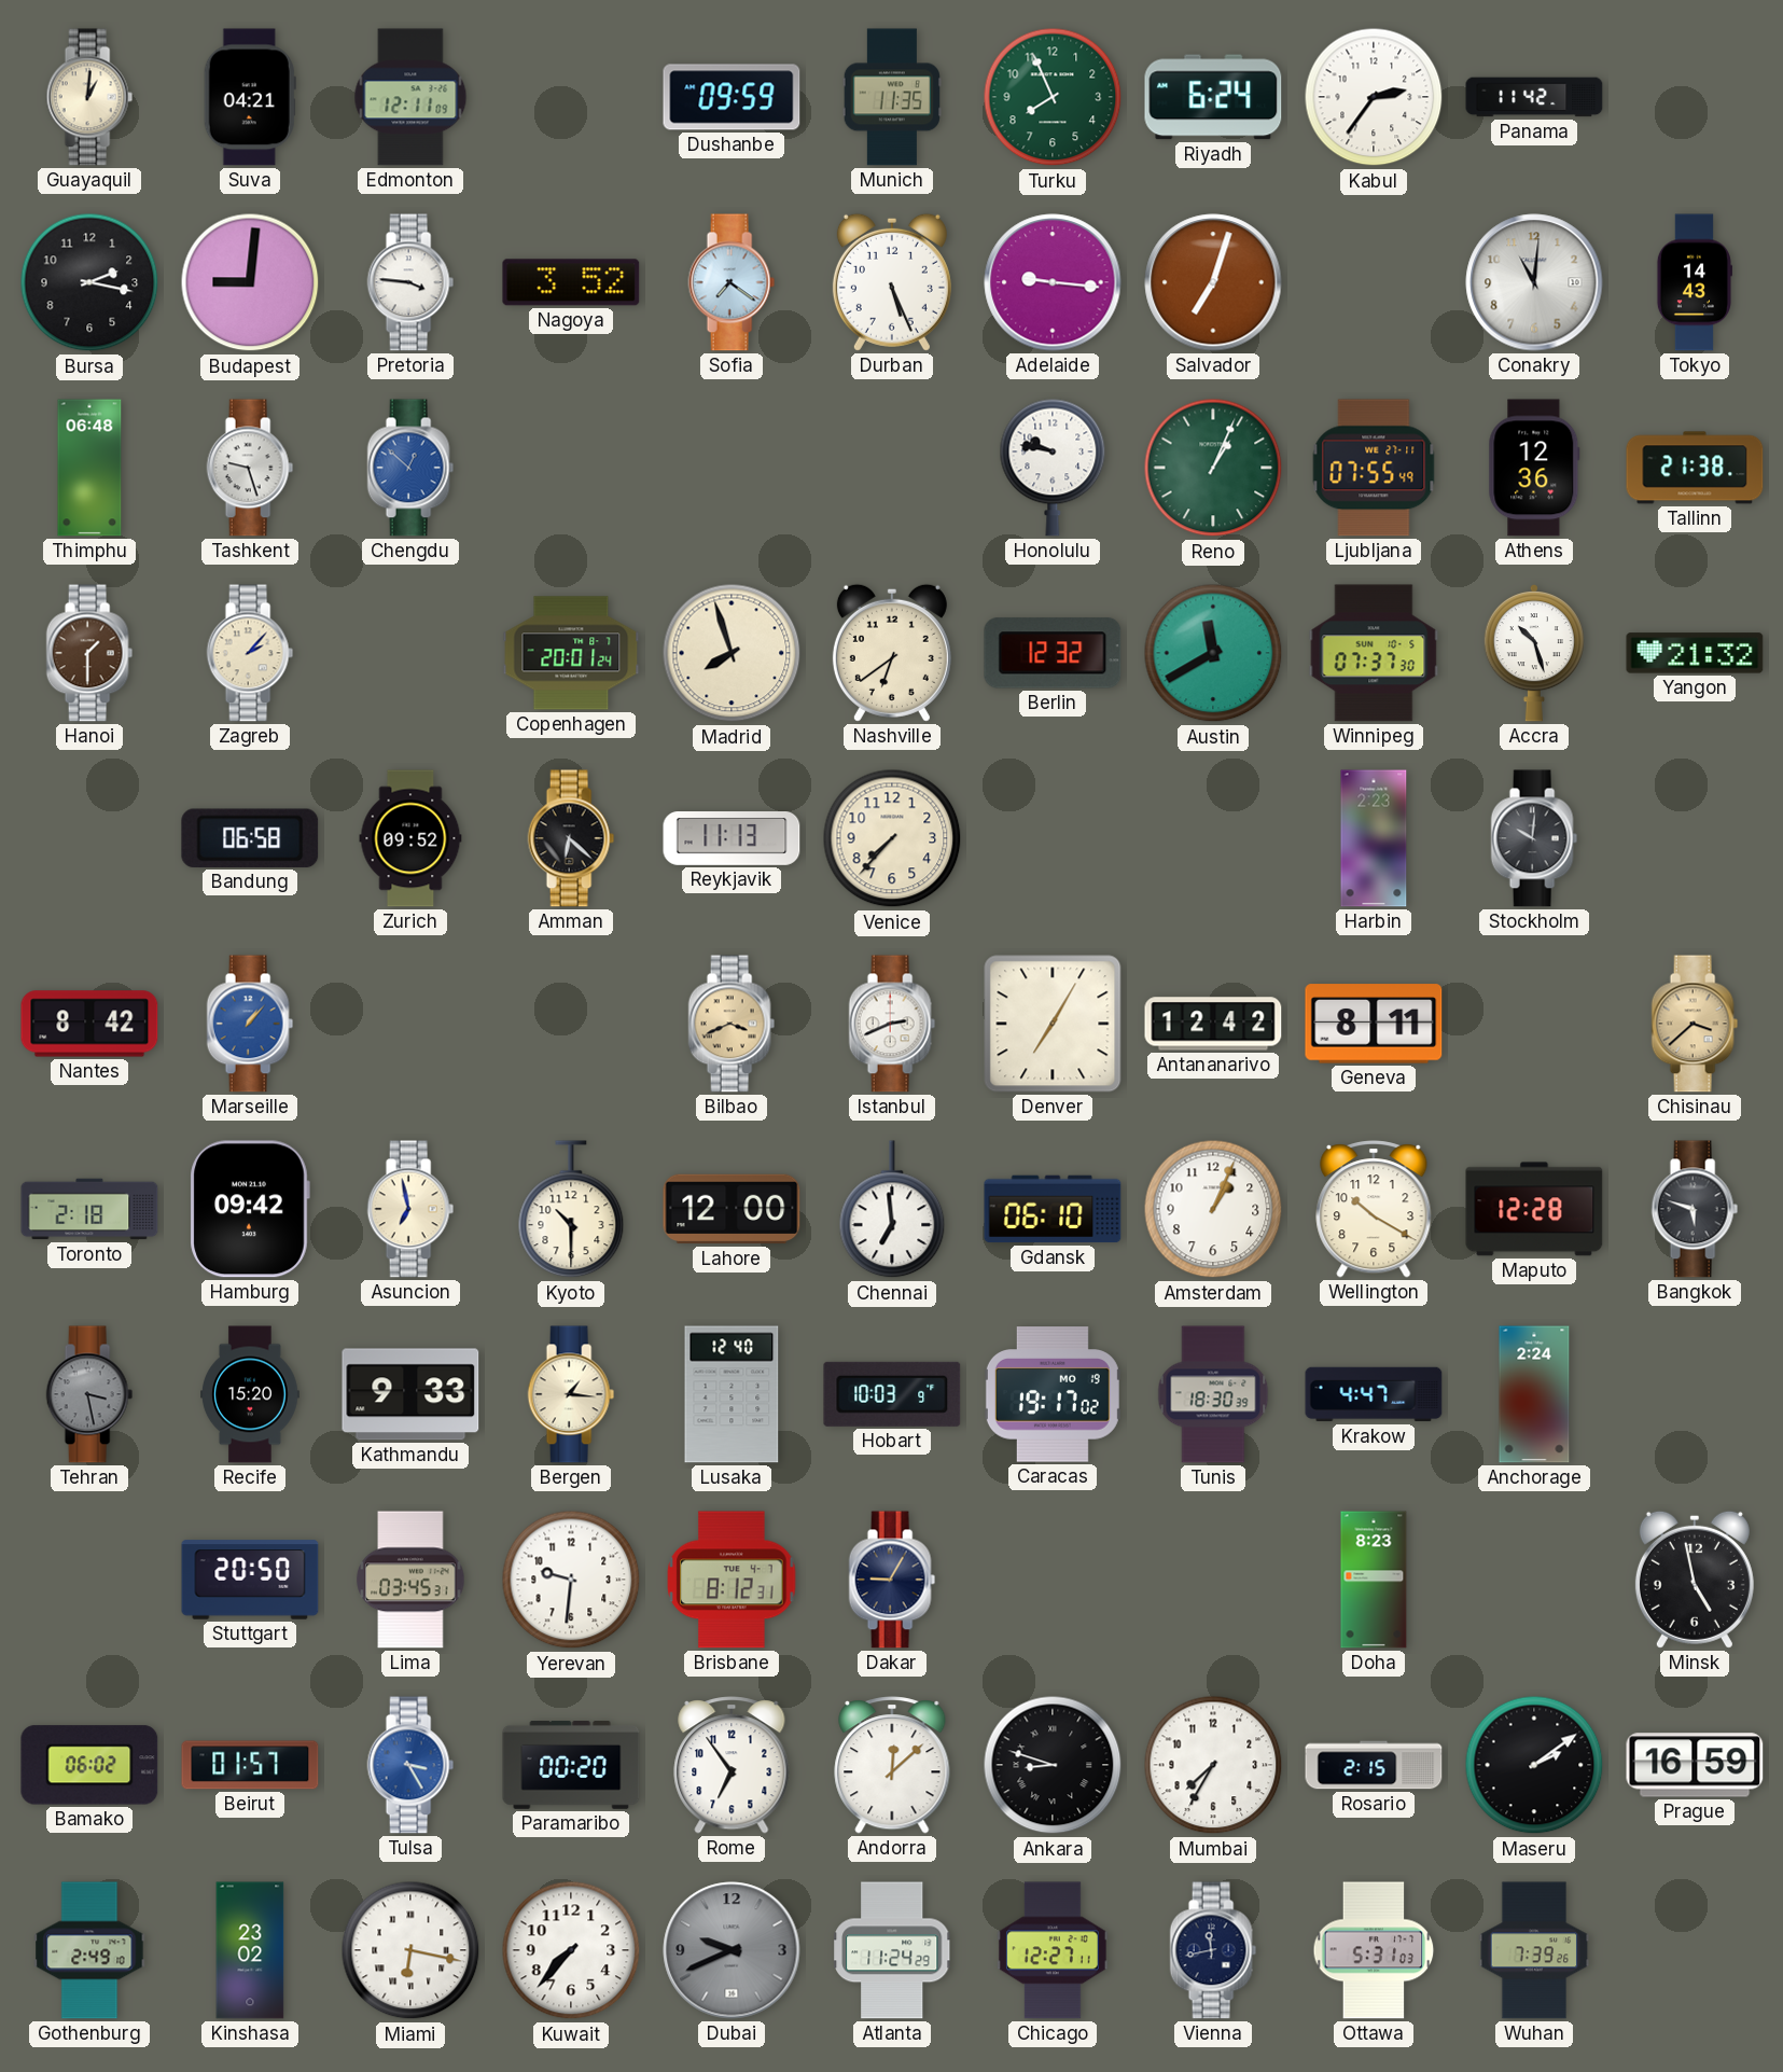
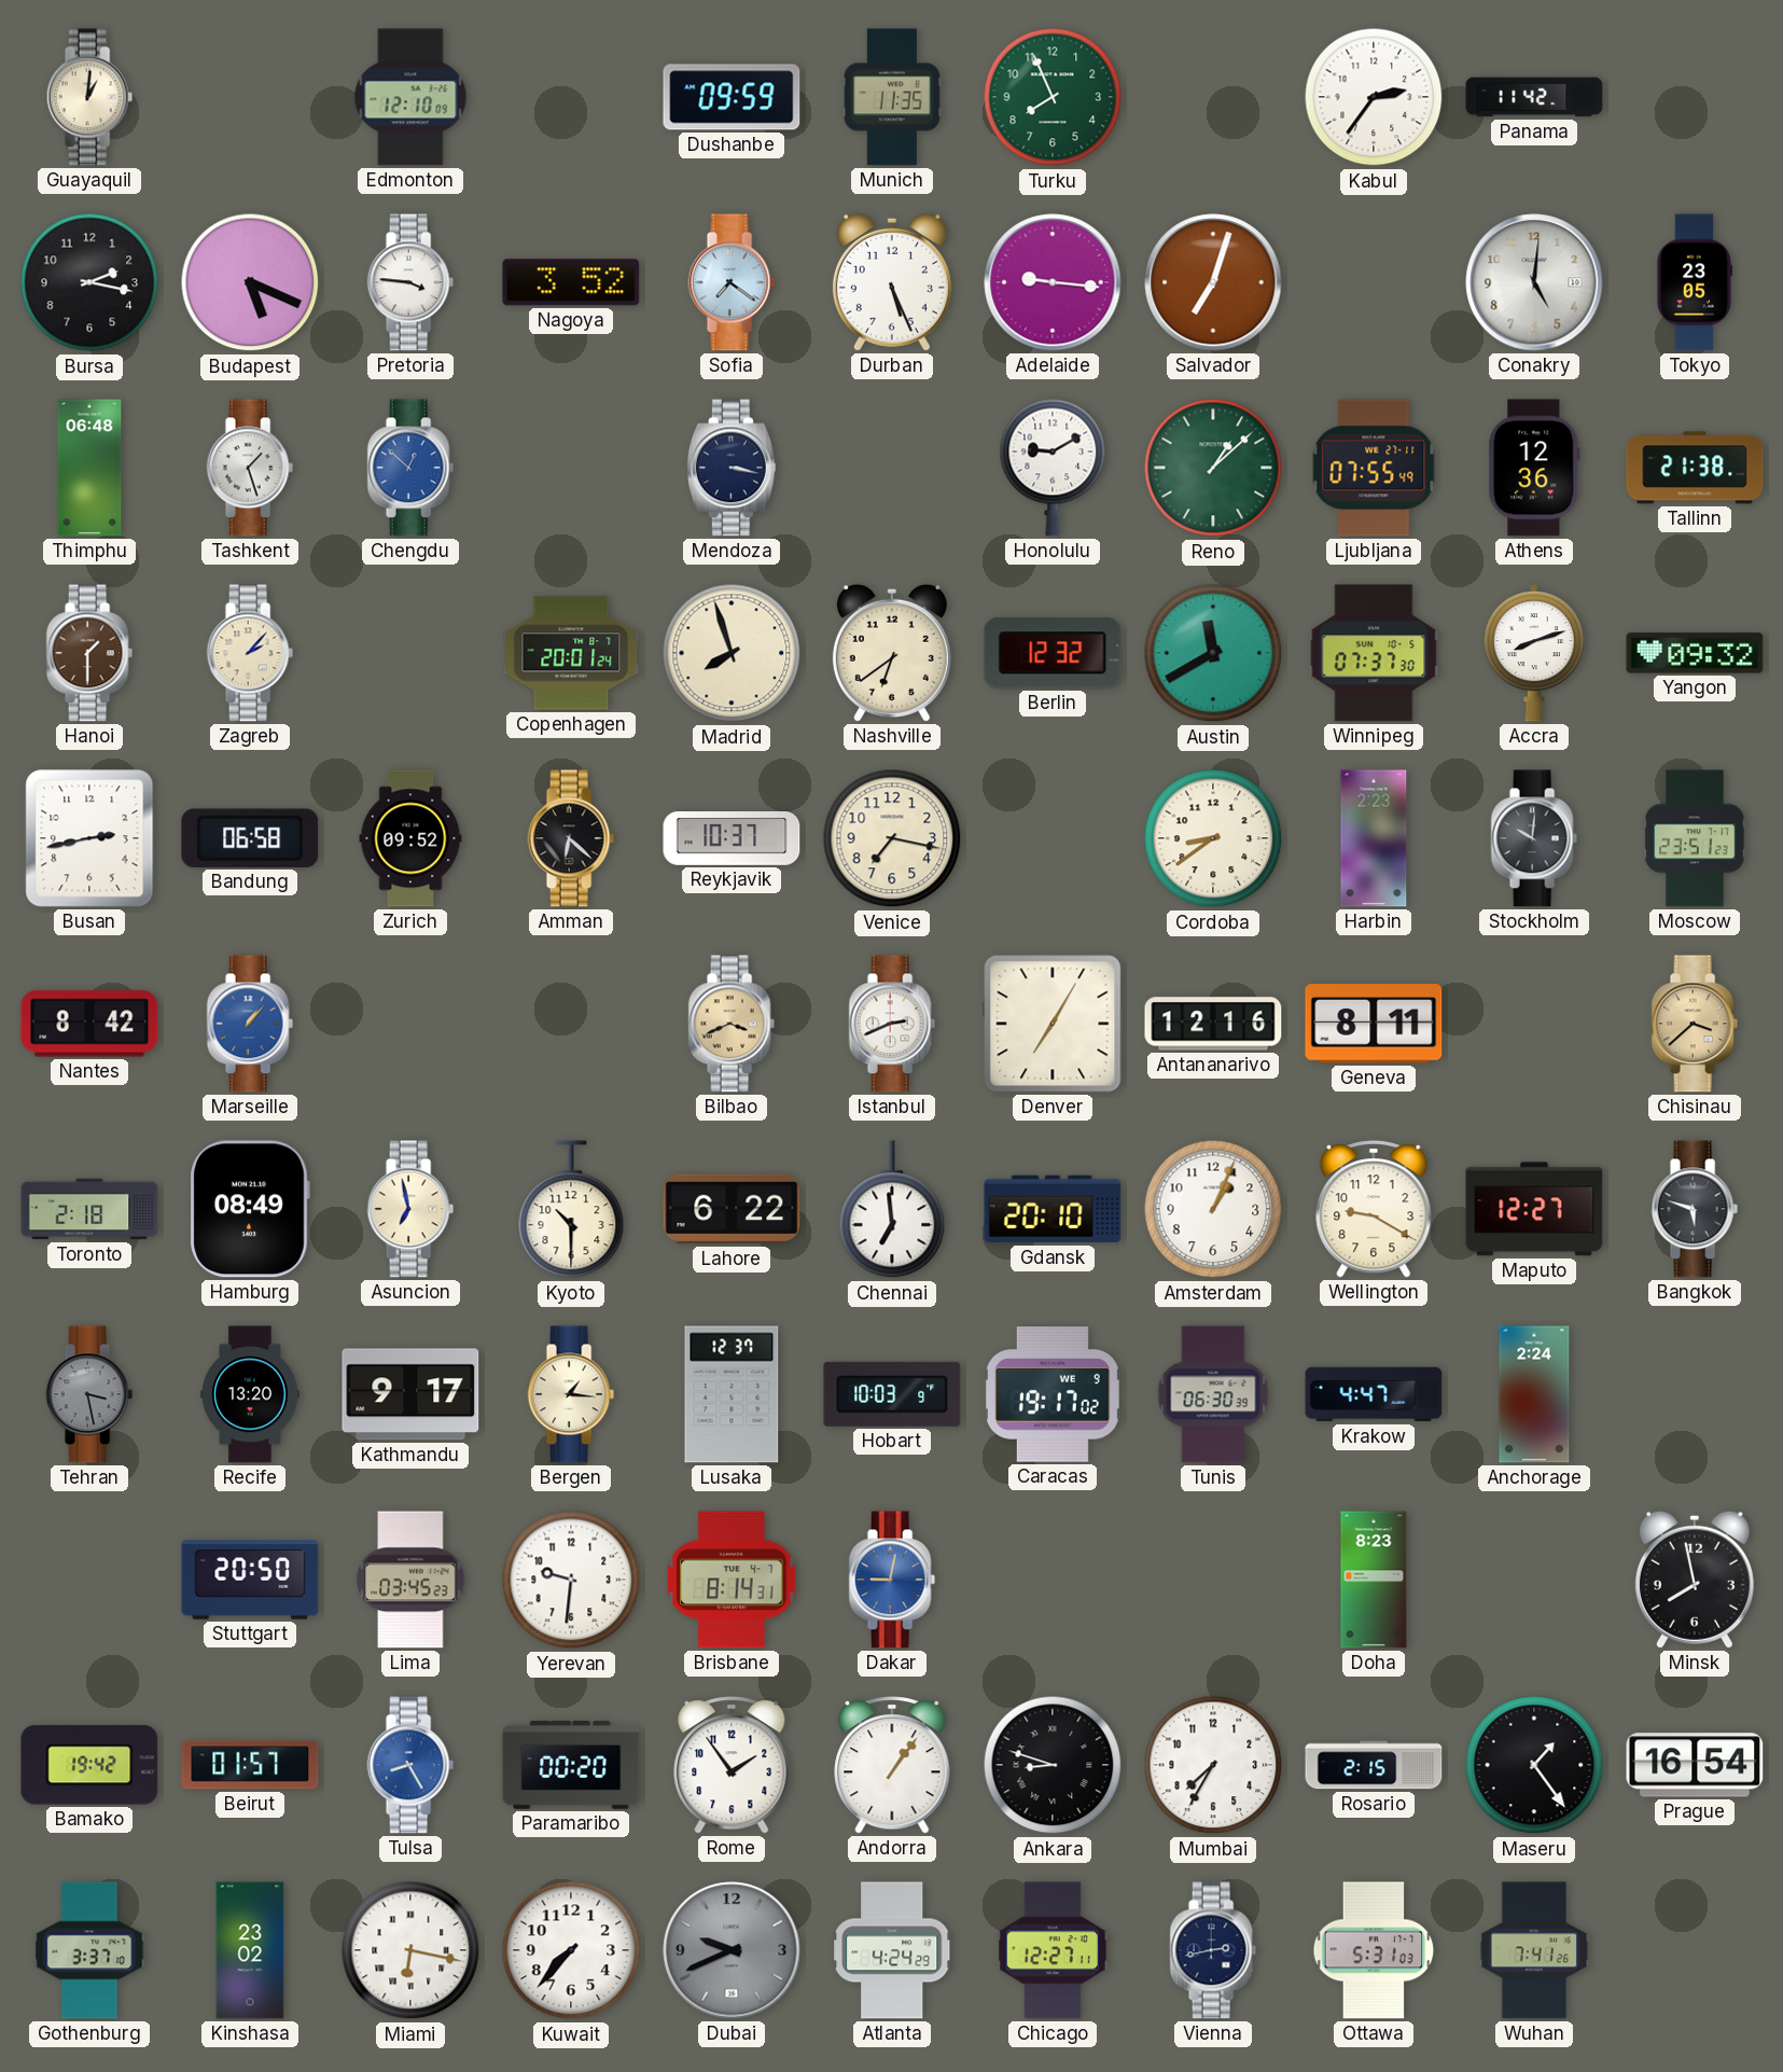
Suva: 04:21 -> none (250, 97)
Edmonton: 12:11 -> 12:10 (410, 97)
Riyadh: 6:24 -> none (1213, 97)
Budapest: 9:01 -> 5:19 (250, 282)
Conakry: 11:01 -> 5:01 (1534, 282)
Tokyo: 14:43 -> 23:05 (1694, 282)
Tashkent: 9:27 -> 1:27 (250, 468)
Mendoza: none -> 3:17 (732, 468)
Honolulu: 9:47 -> 9:10 (1053, 468)
Reno: 1:04 -> 1:08 (1213, 468)
Accra: 10:27 -> 8:12 (1534, 654)
Yangon: 21:32 -> 09:32 (1695, 653)
Busan: none -> 2:43 (89, 838)
Reykjavik: 11:13 -> 10:37 (732, 839)
Venice: 7:37 -> 7:17 (892, 838)
Cordoba: none -> 8:39 (1213, 838)
Moscow: none -> 23:51 (1695, 838)
Antananarivo: 12:42 -> 12:16 (1213, 1024)
Hamburg: 09:42 -> 08:49 (250, 1209)
Lahore: 12:00 -> 6:22 (732, 1209)
Gdansk: 06:10 -> 20:10 (1053, 1209)
Wellington: 10:20 -> 9:20 (1374, 1209)
Maputo: 12:28 -> 12:27 (1534, 1209)
Recife: 15:20 -> 13:20 (250, 1394)
Kathmandu: 9:33 -> 9:17 (410, 1394)
Lusaka: 12:40 -> 12:37 (732, 1394)
Caracas date: MO 19 -> WE 9 (1053, 1394)
Tunis: 18:30 -> 06:30 (1213, 1394)
Lima: 03:45:31 -> 03:45:23 (410, 1580)
Brisbane: 8:12 -> 8:14 (732, 1580)
Dakar: 9:05 -> 9:02 (892, 1580)
Dakar dial: navy -> blue (892, 1580)
Minsk: 4:58 -> 7:58 (1695, 1580)
Bamako: 06:02 -> 19:42 (89, 1765)
Tulsa: 3:25 -> 8:25 (410, 1765)
Rome: 6:54 -> 1:54 (732, 1765)
Andorra: 12:08 -> 1:06 (892, 1765)
Maseru: 2:09 -> 1:24 (1534, 1765)
Prague: 16:59 -> 16:54 (1695, 1765)
Gothenburg: 2:49 -> 3:37 (89, 1950)
Atlanta: 11:24 -> 4:24 (892, 1950)
Vienna: 11:43 -> 2:43 (1213, 1950)
Wuhan: 7:39 -> 7:41 (1534, 1950)
